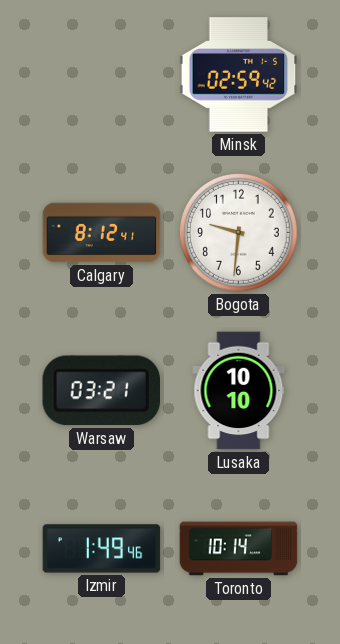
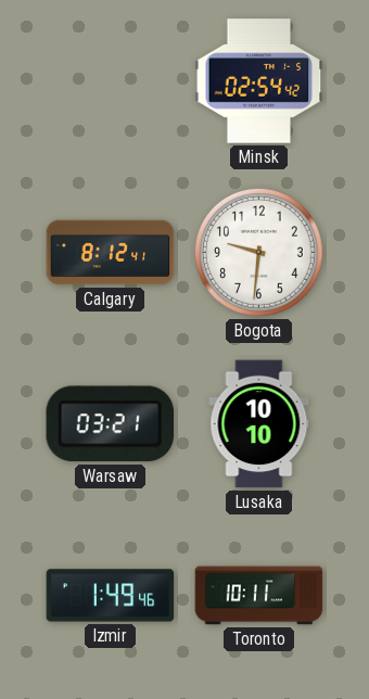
Minsk: 02:59 -> 02:54 (259, 81)
Toronto: 10:14 -> 10:11 (259, 596)
